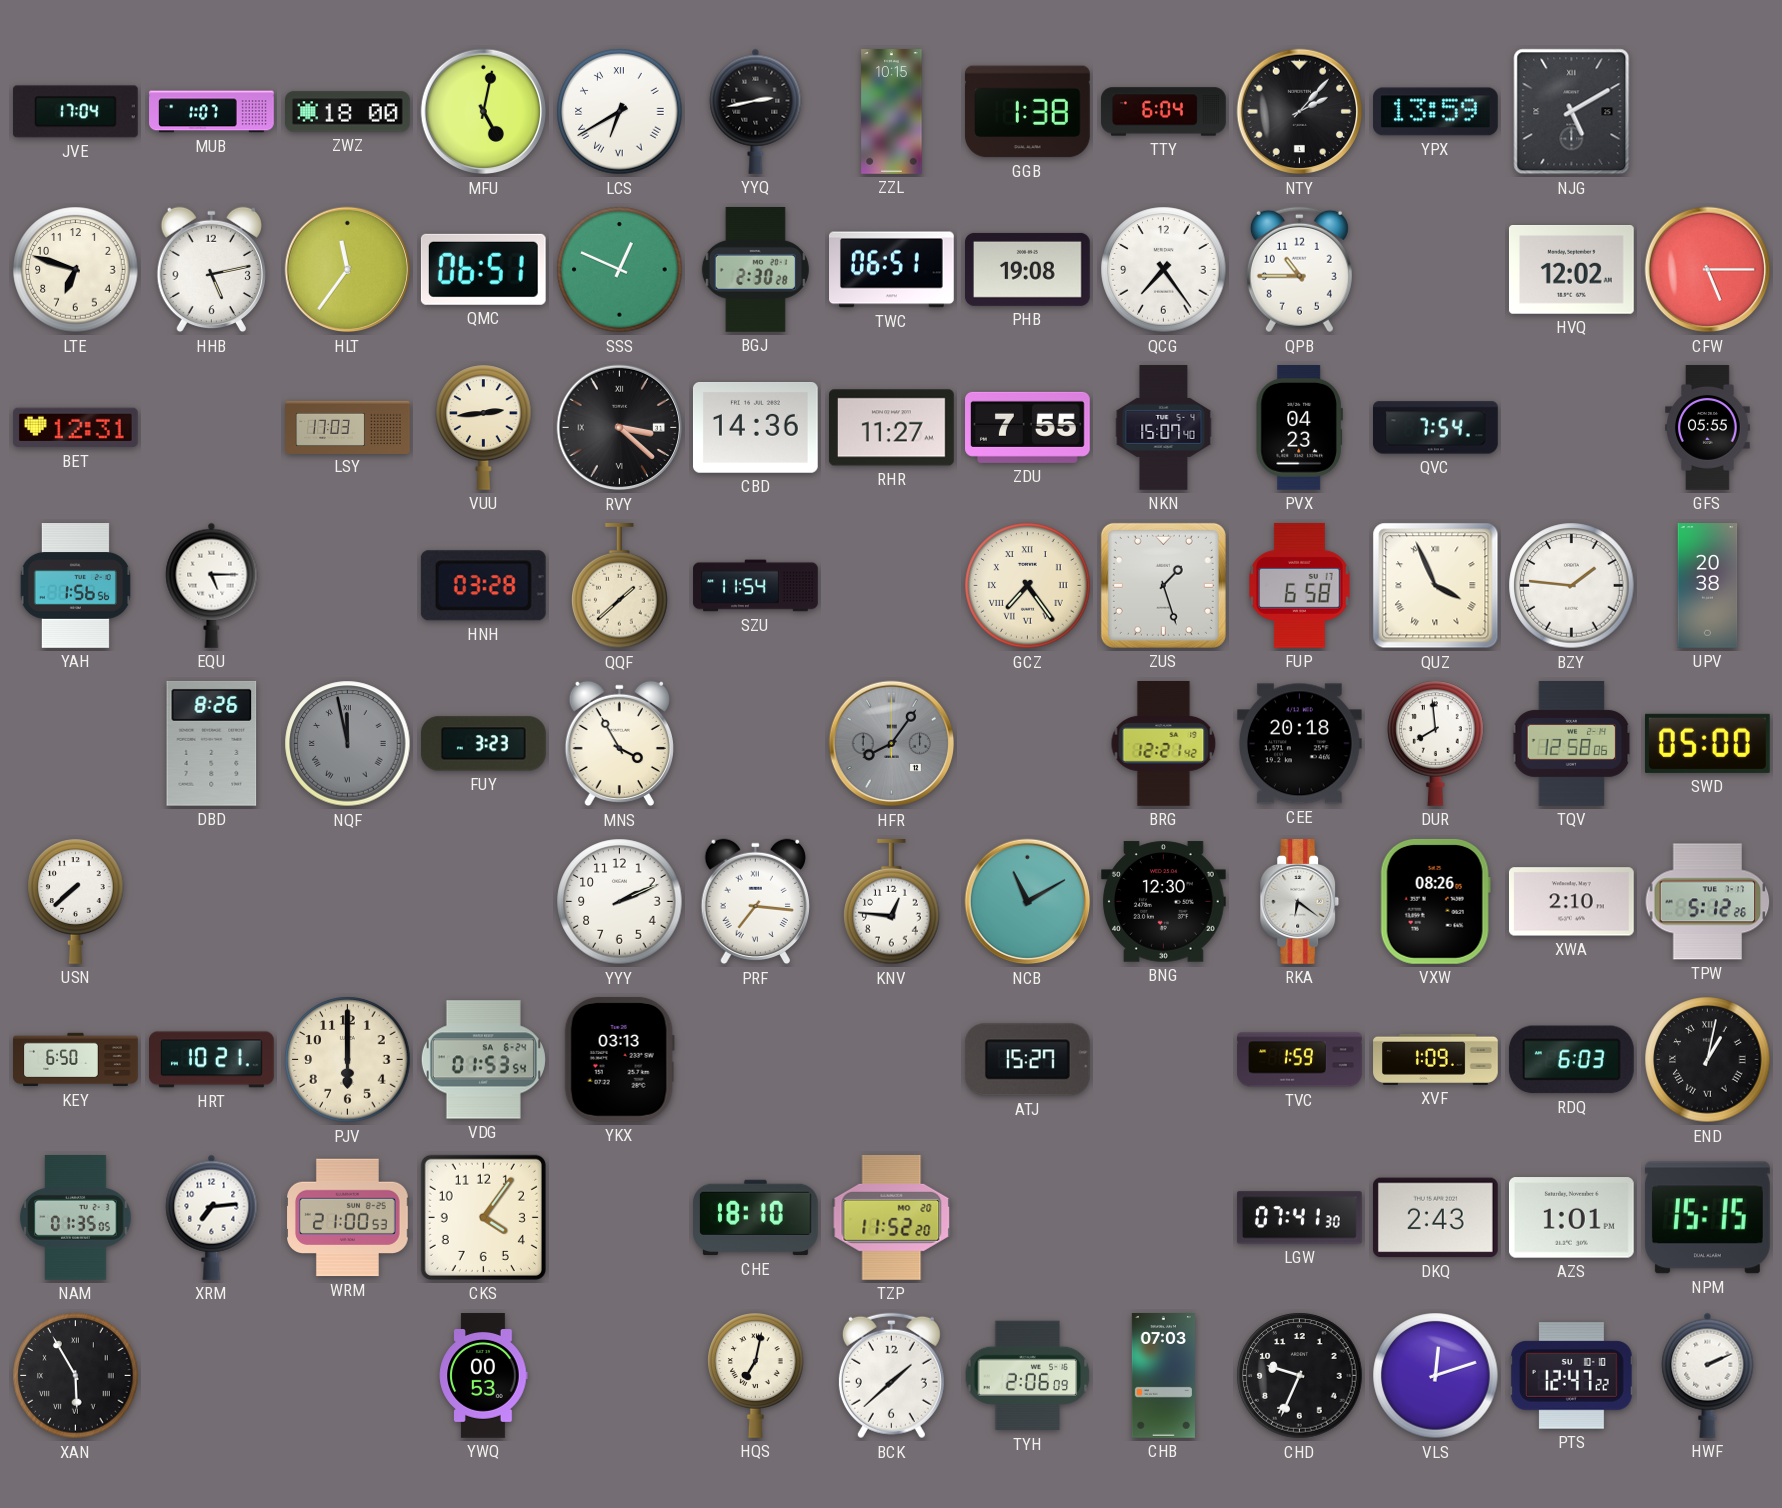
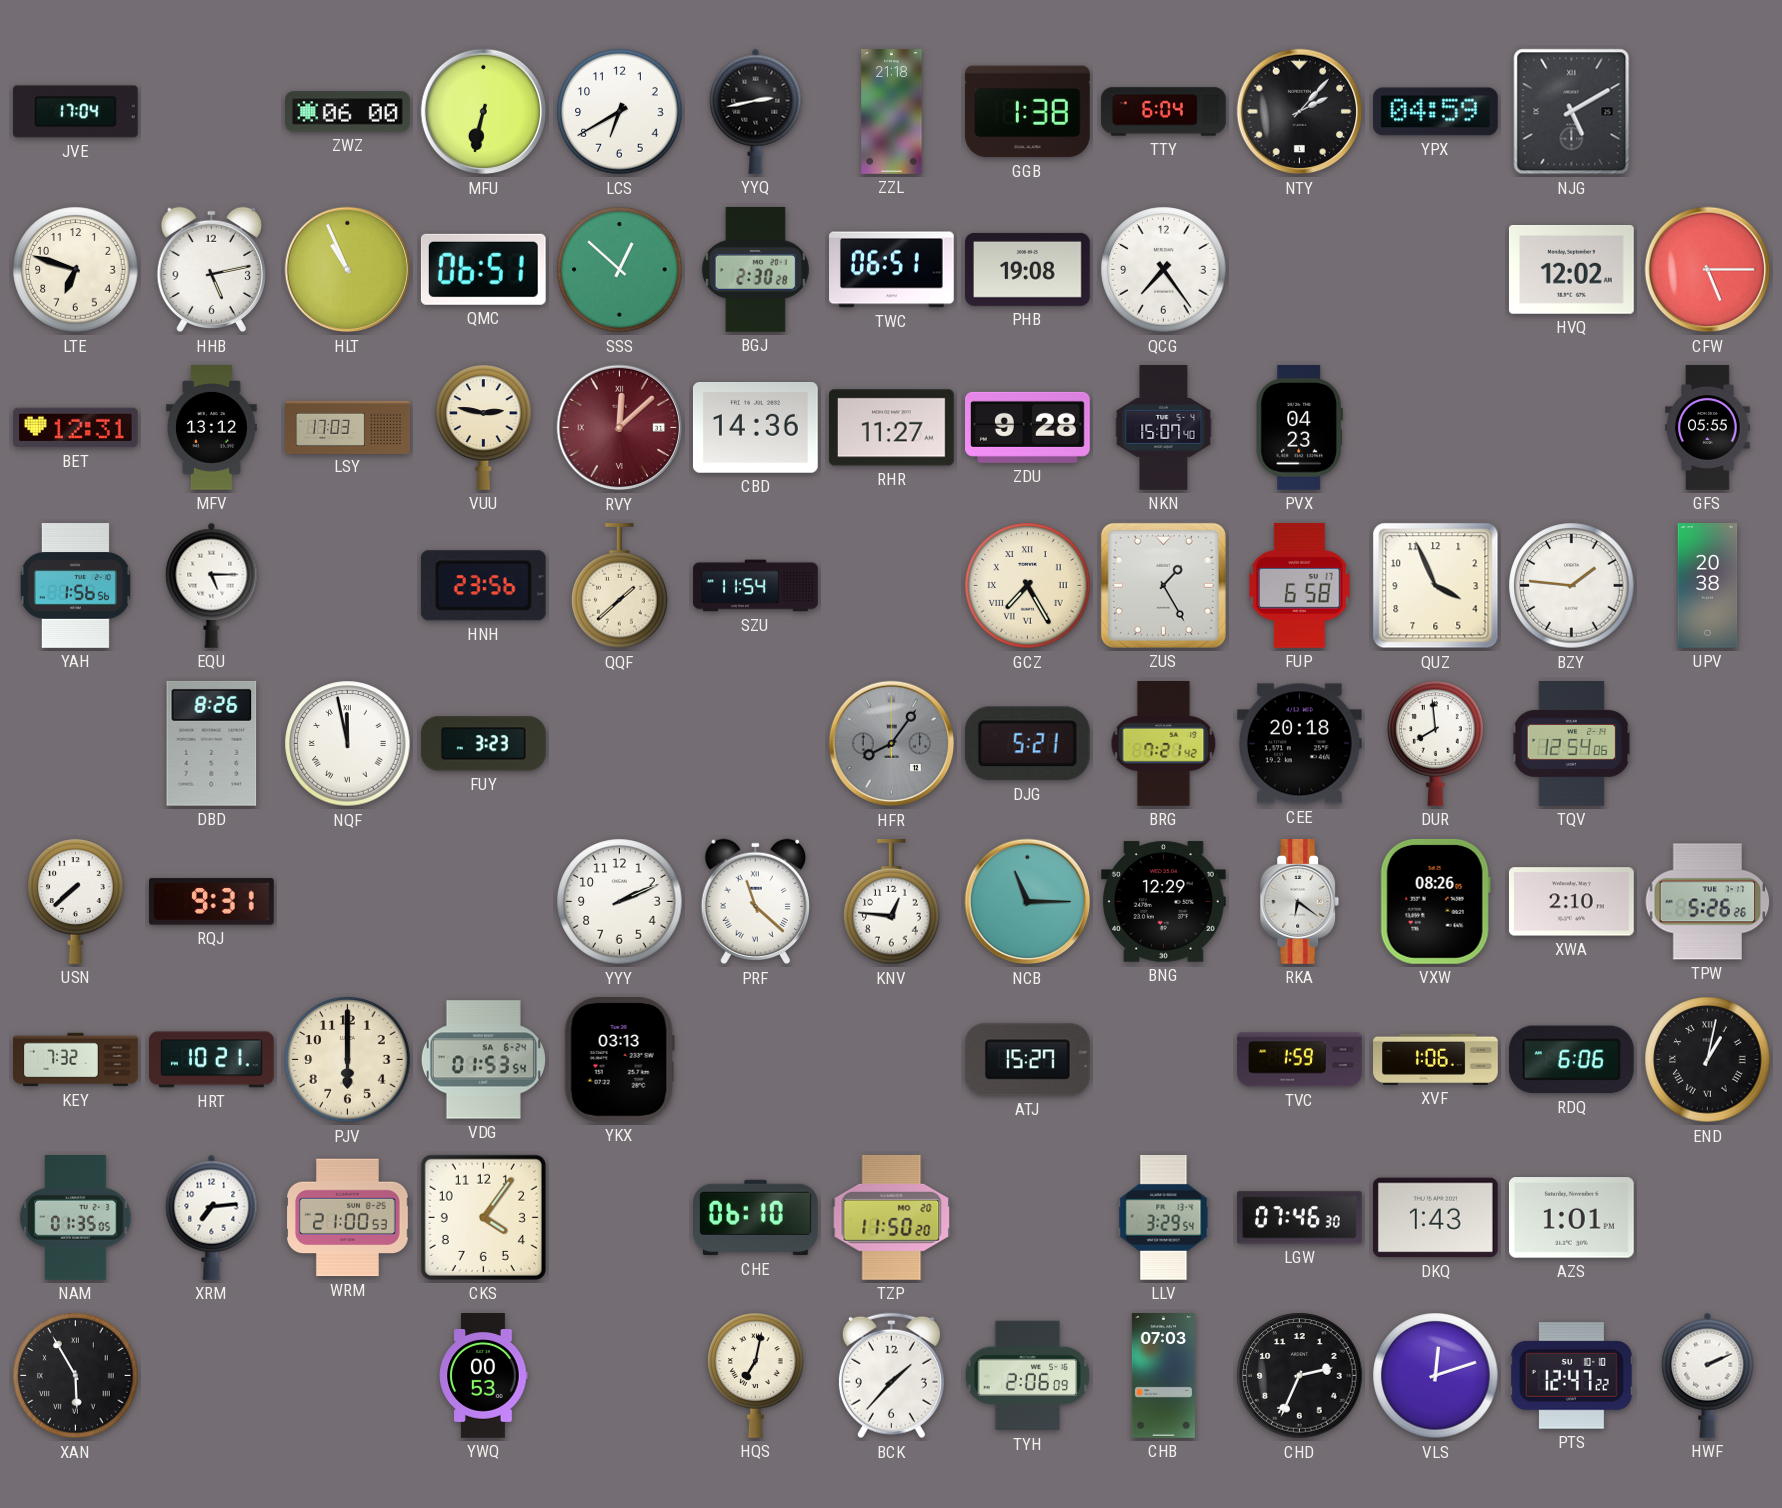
MUB: 1:07 -> none (212, 112)
ZWZ: 18:00 -> 06:00 (348, 112)
MFU: 5:02 -> 6:32 (484, 112)
LCS numerals: Roman -> Arabic (620, 112)
ZZL: 10:15 -> 21:18 (892, 112)
YPX: 13:59 -> 04:59 (1436, 112)
HLT: 11:36 -> 10:56 (348, 270)
SSS: 12:49 -> 12:52 (620, 270)
QPB: 10:45 -> none (1299, 270)
MFV: none -> 13:12 (212, 428)
VUU: 2:44 -> 2:47 (484, 427)
RVY: 3:22 -> 12:08 (620, 428)
RVY dial: black -> burgundy (620, 428)
ZDU: 7:55 -> 9:28 (1028, 427)
QVC: 7:54 -> none (1436, 428)
HNH: 03:28 -> 23:56 (483, 586)
GCZ: 7:24 -> 7:25 (1028, 586)
ZUS: 1:27 -> 1:25 (1163, 585)
QUZ numerals: Roman -> Arabic (1436, 586)
NQF dial: grey -> white (348, 744)
MNS: 3:55 -> none (619, 744)
DJG: none -> 5:21 (1027, 744)
BRG: 12:21 -> 7:21 (1164, 744)
TQV: 12:58 -> 12:54 (1572, 744)
SWD: 05:00 -> none (1707, 743)
RQJ: none -> 9:31 (212, 902)
PRF: 7:16 -> 11:22 (755, 902)
NCB: 11:10 -> 11:15 (1028, 902)
BNG: 12:30 -> 12:29 (1164, 902)
TPW: 5:12 -> 5:26 (1708, 902)
KEY: 6:50 -> 7:32 (76, 1060)
XVF: 1:09 -> 1:06 (1436, 1059)
RDQ: 6:03 -> 6:06 (1571, 1060)
CHE: 18:10 -> 06:10 (756, 1218)
TZP: 11:52 -> 11:50 (892, 1217)
LLV: none -> 3:29 (1164, 1218)
LGW: 07:41 -> 07:46 (1300, 1218)
DKQ: 2:43 -> 1:43 (1435, 1218)
NPM: 15:15 -> none (1707, 1218)
BCK: 1:38 -> 1:37 (891, 1376)
CHD: 9:34 -> 2:34 (1300, 1376)
